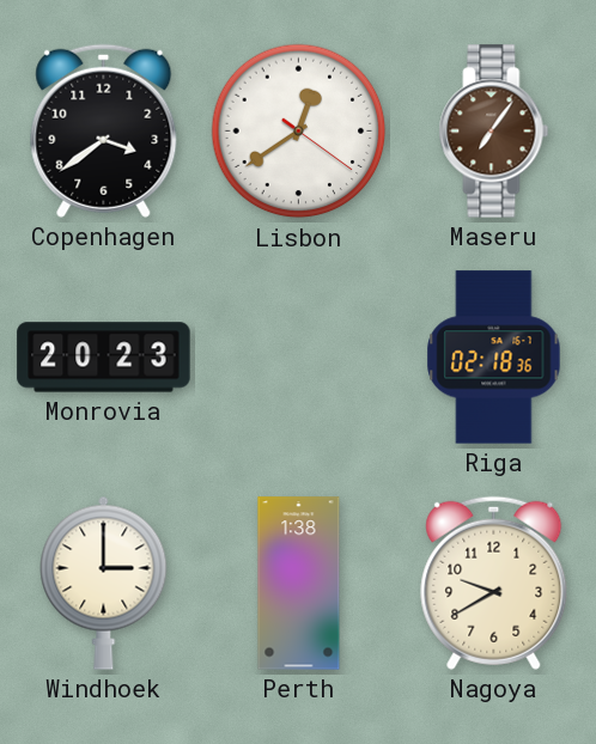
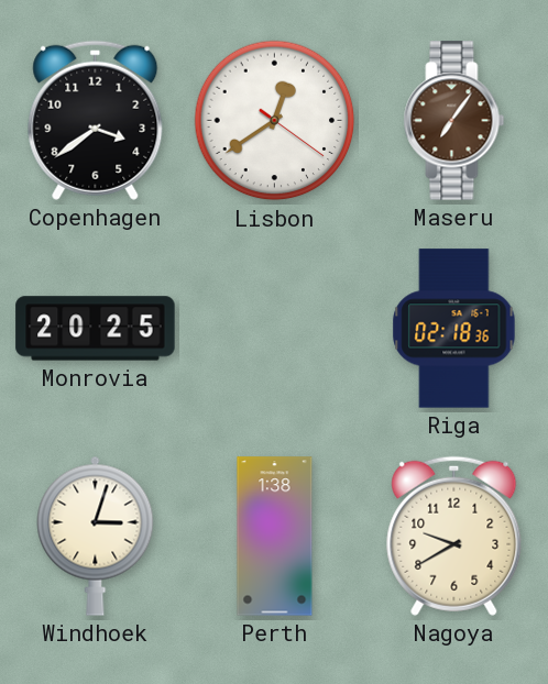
Monrovia: 20:23 -> 20:25 (96, 329)
Windhoek: 3:00 -> 3:03 (96, 536)
